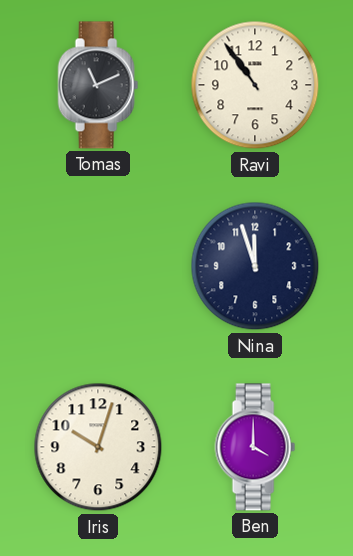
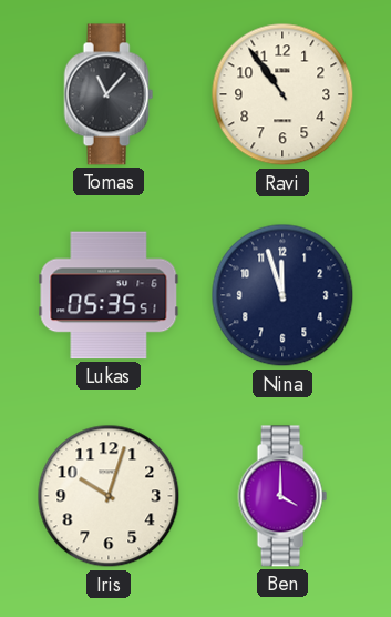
Tomas: 11:11 -> 11:07 (109, 94)
Lukas: none -> 05:35 (109, 295)
